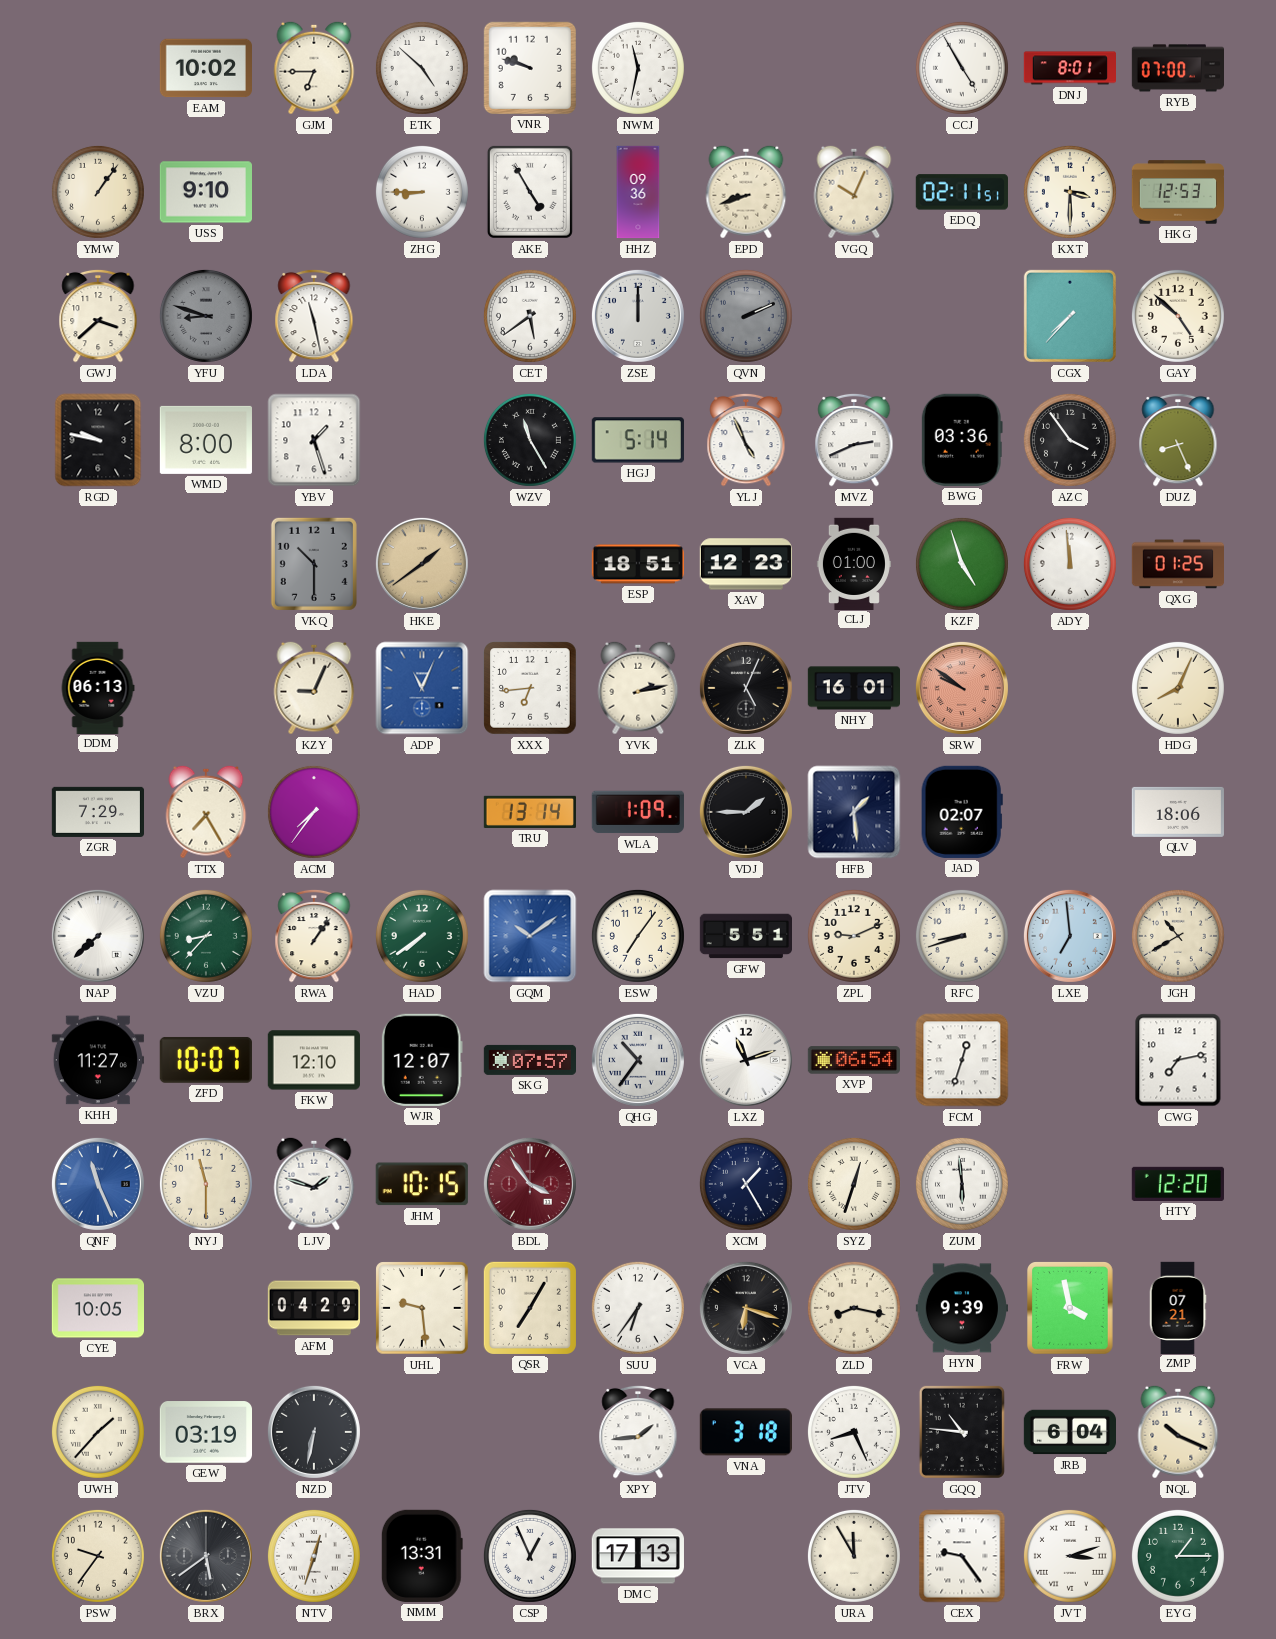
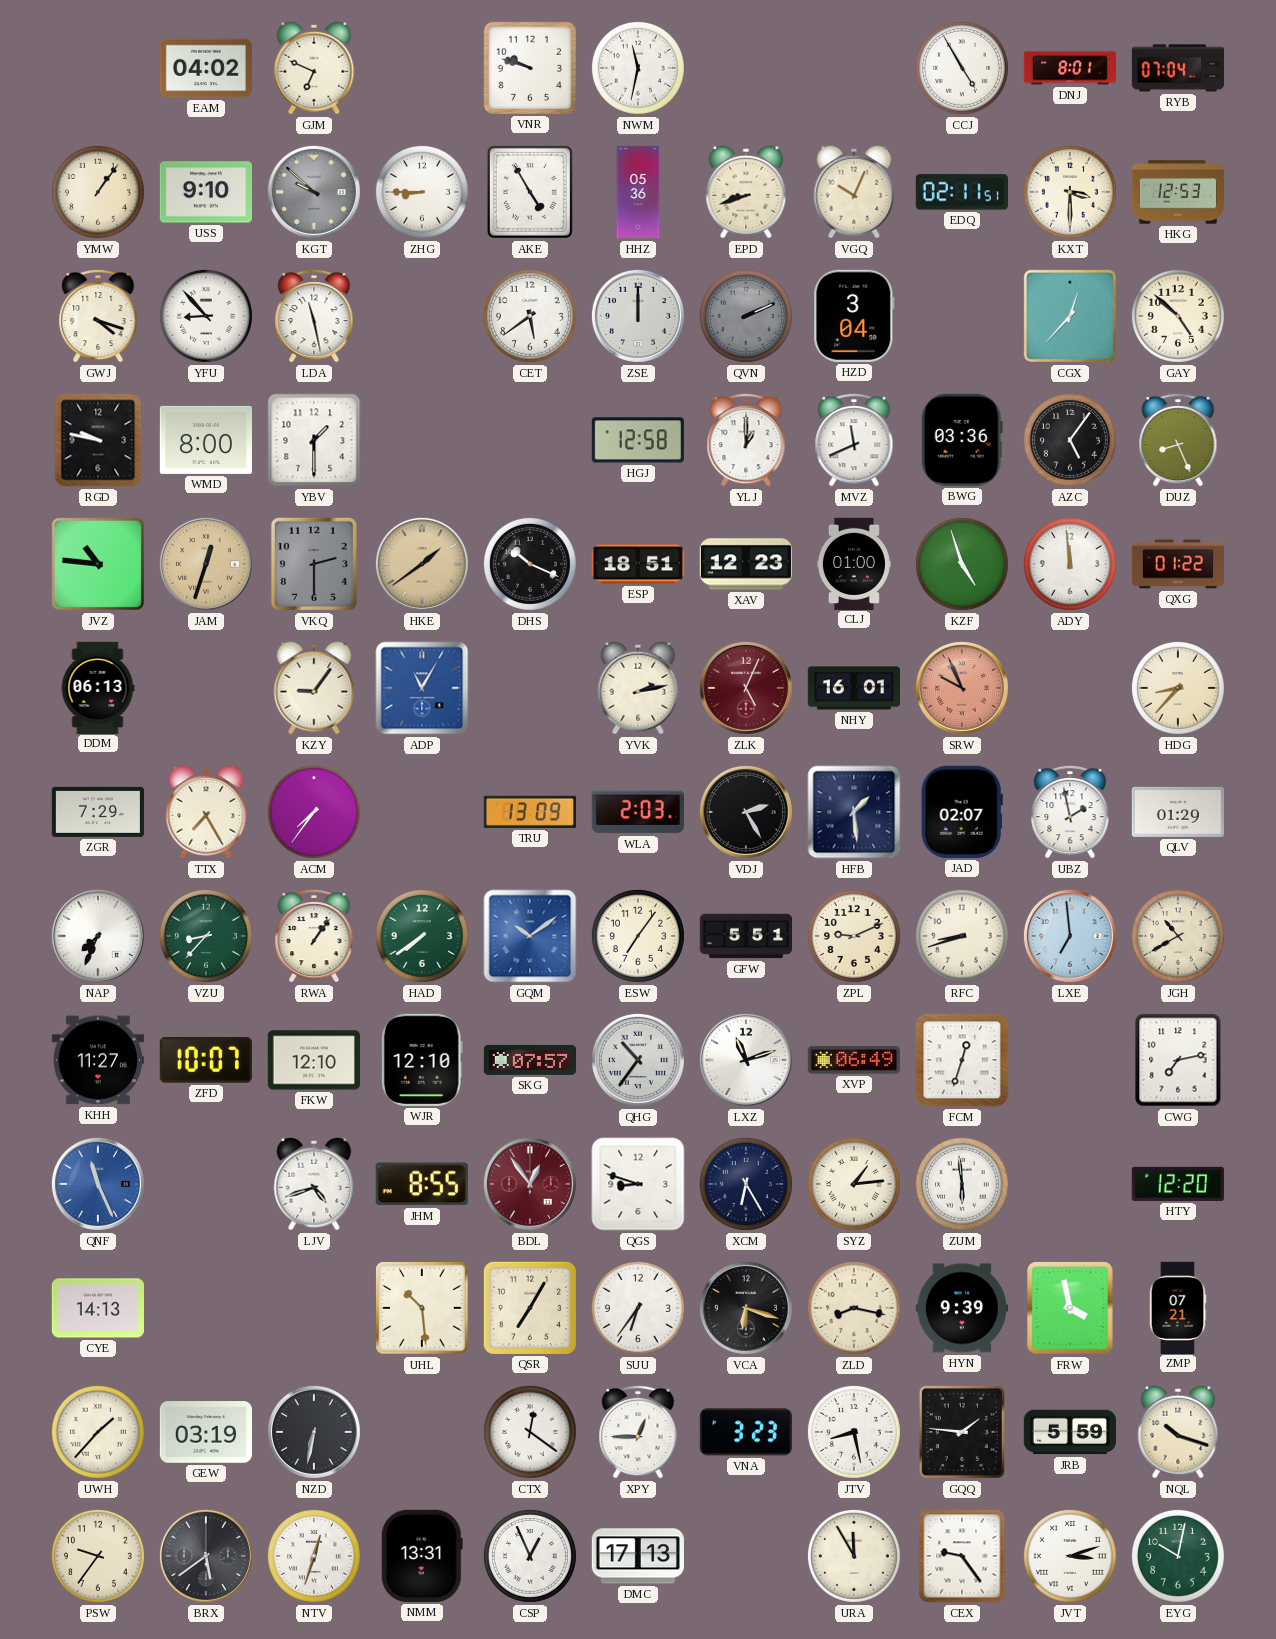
EAM: 10:02 -> 04:02 (205, 68)
GJM: 6:45 -> 6:49 (314, 68)
ETK: 4:52 -> none (422, 68)
RYB: 07:00 -> 07:04 (1177, 68)
KGT: none -> 9:52 (314, 192)
HHZ: 09:36 -> 05:36 (638, 192)
GWJ: 3:38 -> 4:18 (98, 316)
YFU: 8:48 -> 8:53 (206, 316)
YFU dial: grey -> white (206, 316)
HZD: none -> 3:04 (854, 316)
CGX: 7:37 -> 12:37 (1070, 316)
YBV: 1:27 -> 1:30 (314, 440)
WZV: 11:25 -> none (530, 440)
HGJ: 5:14 -> 12:58 (638, 440)
YLJ: 4:56 -> 1:00 (746, 440)
MVZ: 2:41 -> 11:41 (854, 440)
AZC: 3:54 -> 5:06 (1070, 440)
JVZ: none -> 10:46 (98, 564)
JAM: none -> 12:33 (206, 564)
VKQ: 10:30 -> 2:30 (314, 564)
DHS: none -> 10:19 (530, 564)
QXG: 01:25 -> 01:22 (1177, 564)
KZY: 9:04 -> 9:06 (314, 688)
ADP: 11:04 -> 11:05 (422, 688)
XXX: 6:44 -> none (530, 688)
ZLK dial: black -> burgundy (746, 688)
SRW: 9:51 -> 9:56 (962, 688)
HDG: 8:04 -> 8:37 (1178, 688)
TRU: 13:14 -> 13:09 (530, 812)
WLA: 1:09 -> 2:03 (638, 812)
VDJ: 1:45 -> 2:25 (746, 812)
UBZ: none -> 1:58 (1070, 812)
QLV: 18:06 -> 01:29 (1178, 812)
NAP: 7:38 -> 7:34 (98, 936)
WJR: 12:07 -> 12:10 (422, 1060)
XVP: 06:54 -> 06:49 (854, 1060)
NYJ: 11:30 -> none (206, 1184)
LJV: 1:48 -> 4:42 (314, 1184)
JHM: 10:15 -> 8:55 (422, 1184)
BDL: 3:54 -> 12:54 (530, 1184)
QGS: none -> 8:48 (638, 1184)
XCM: 1:25 -> 6:25 (746, 1184)
SYZ: 12:33 -> 1:14 (854, 1184)
CYE: 10:05 -> 14:13 (97, 1308)
AFM: 04:29 -> none (313, 1308)
UHL: 9:29 -> 10:29 (422, 1308)
CTX: none -> 12:21 (530, 1432)
XPY: 1:44 -> 12:45 (638, 1432)
VNA: 3:18 -> 3:23 (746, 1432)
JTV: 8:26 -> 8:28 (854, 1432)
GQQ: 10:46 -> 1:46 (962, 1432)
JRB: 6:04 -> 5:59 (1069, 1432)
NQL: 10:19 -> 10:18 (1178, 1432)
EYG: 1:15 -> 10:02 (1178, 1556)
